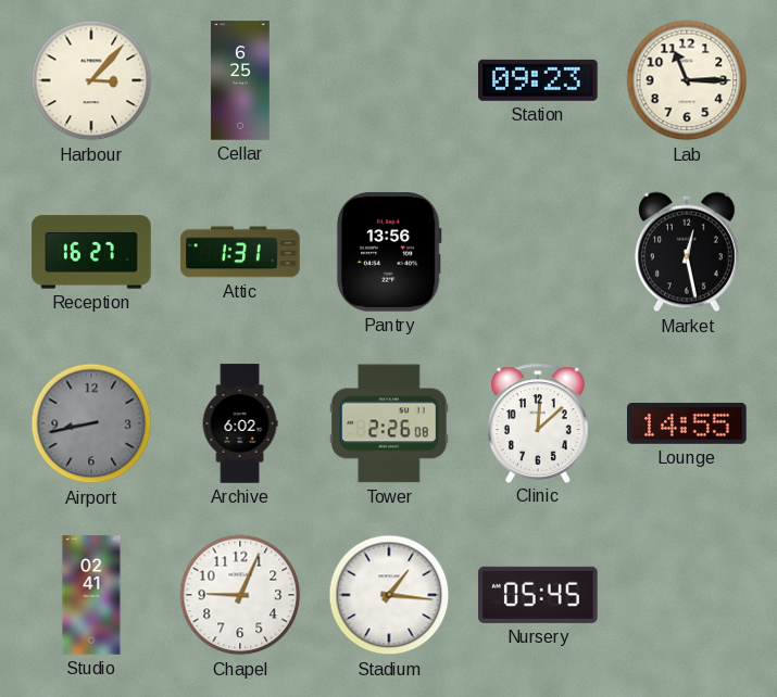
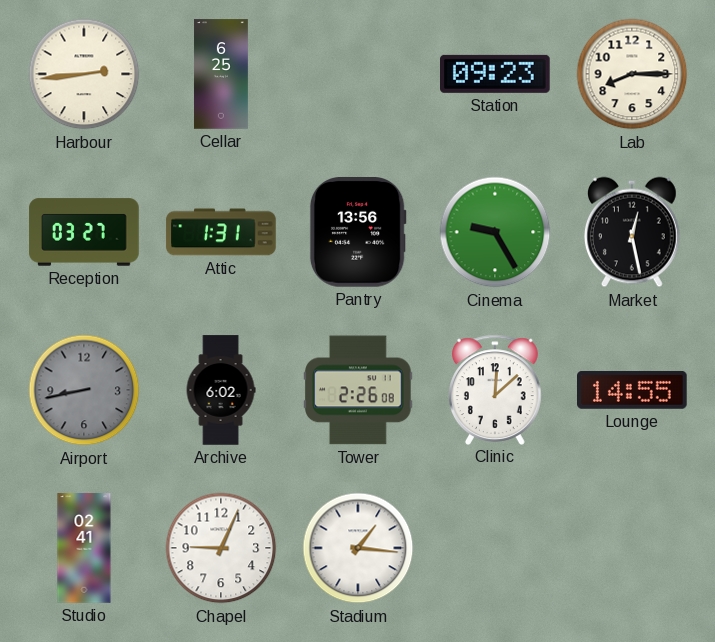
Harbour: 3:07 -> 2:44 (84, 74)
Lab: 11:15 -> 8:15 (632, 74)
Reception: 16:27 -> 03:27 (84, 232)
Cinema: none -> 9:25 (495, 232)
Nursery: 05:45 -> none (538, 595)
